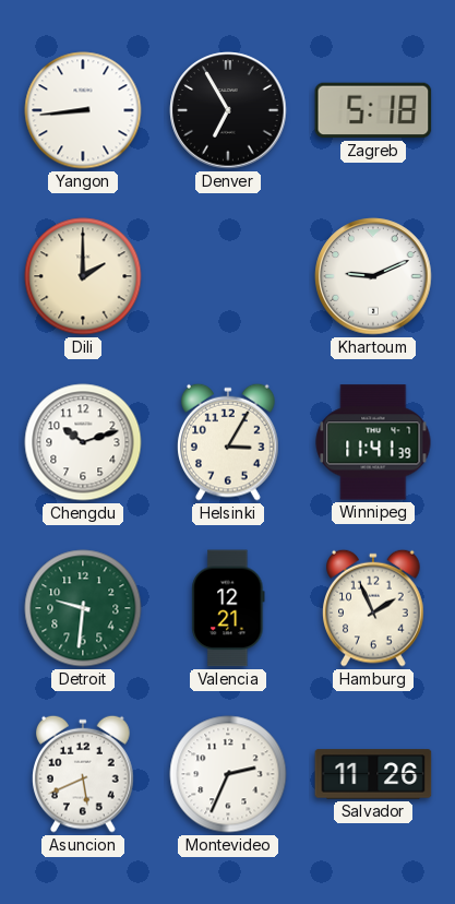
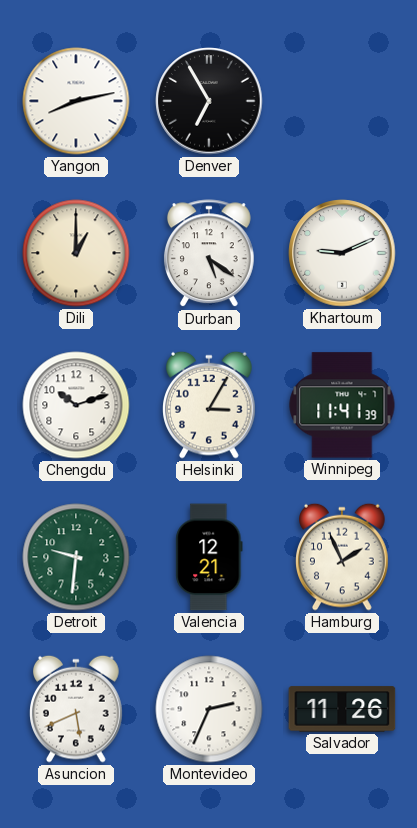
Yangon: 8:44 -> 8:13 (76, 101)
Zagreb: 5:18 -> none (373, 110)
Dili: 2:00 -> 1:00 (76, 253)
Durban: none -> 5:21 (209, 254)
